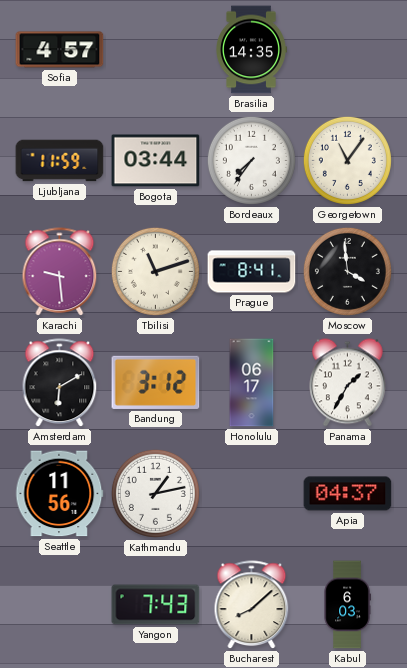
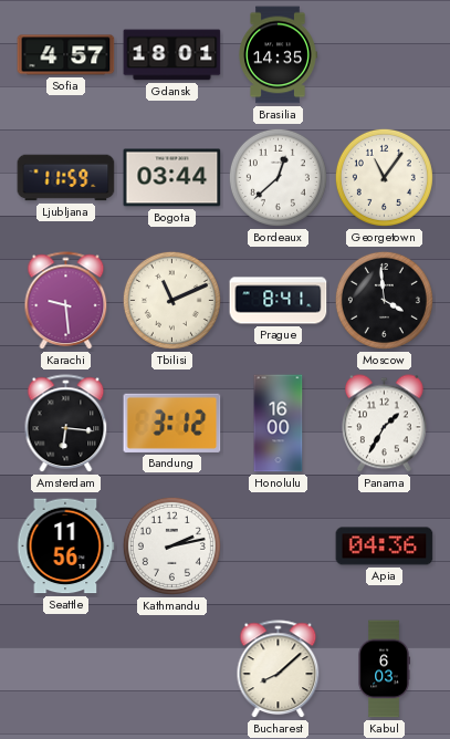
Gdansk: none -> 18:01 (172, 55)
Bordeaux: 7:36 -> 12:38 (278, 177)
Tbilisi: 11:12 -> 11:11 (171, 300)
Amsterdam: 6:10 -> 6:16 (66, 424)
Honolulu: 06:17 -> 16:00 (279, 424)
Kathmandu: 1:13 -> 2:13 (171, 545)
Apia: 04:37 -> 04:36 (385, 547)
Yangon: 7:43 -> none (156, 605)
